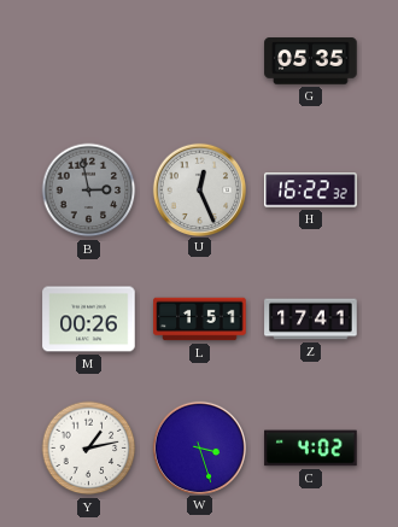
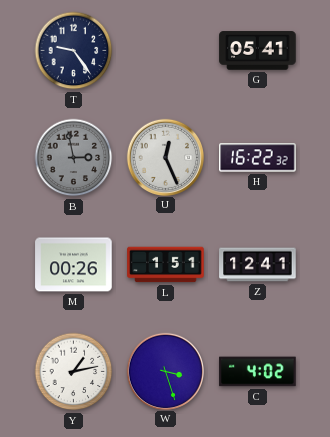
T: none -> 9:24 (74, 51)
G: 05:35 -> 05:41 (258, 51)
Z: 17:41 -> 12:41 (258, 265)
